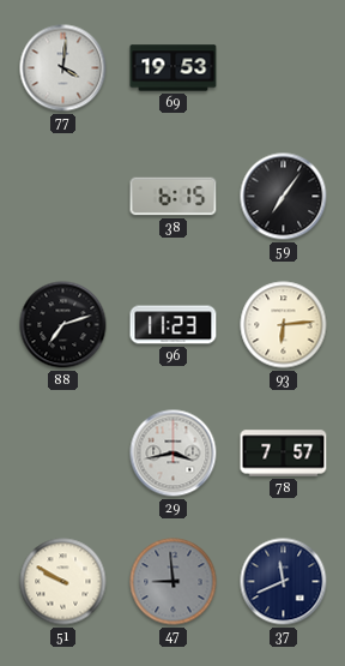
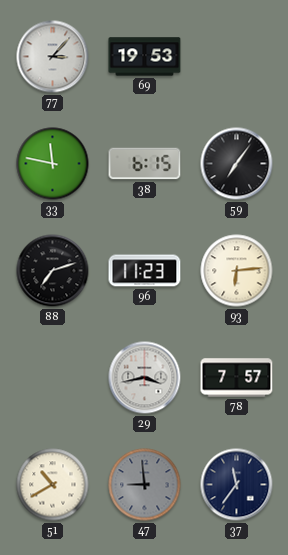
77: 4:01 -> 3:07 (53, 57)
33: none -> 11:47 (53, 164)
51: 9:50 -> 10:40 (53, 485)
37: 11:41 -> 11:36 (237, 485)
